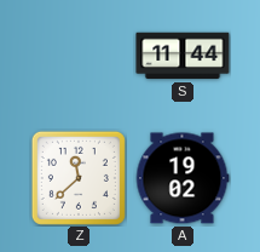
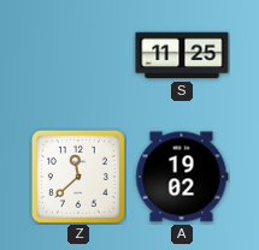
S: 11:44 -> 11:25 (182, 55)
